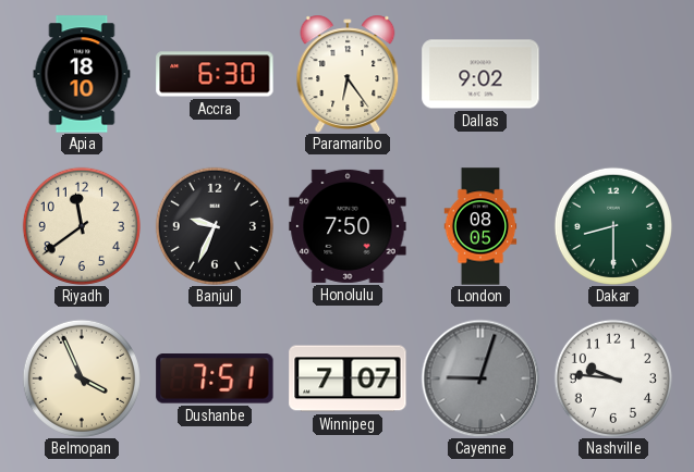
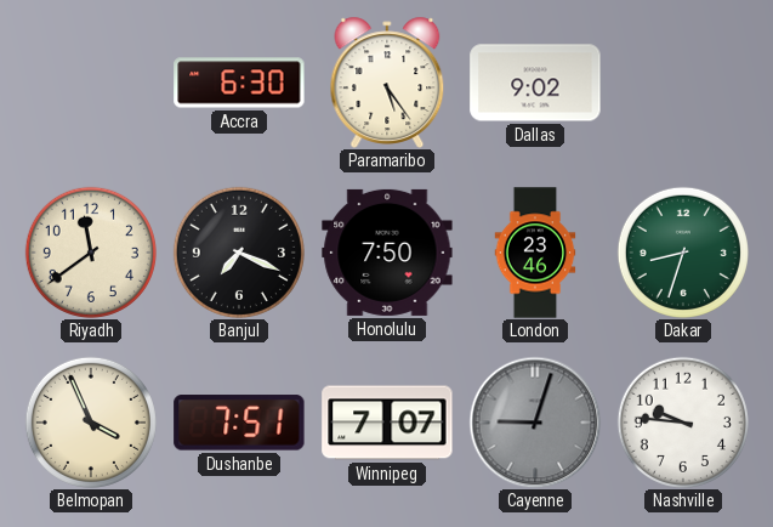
Apia: 18:10 -> none (82, 74)
Paramaribo: 6:24 -> 5:24 (387, 83)
Banjul: 9:34 -> 7:19 (239, 253)
London: 08:05 -> 23:46 (535, 253)
Dakar: 8:30 -> 8:33 (683, 253)
